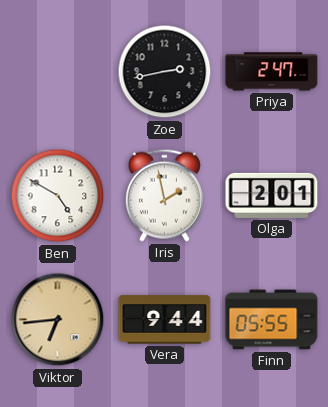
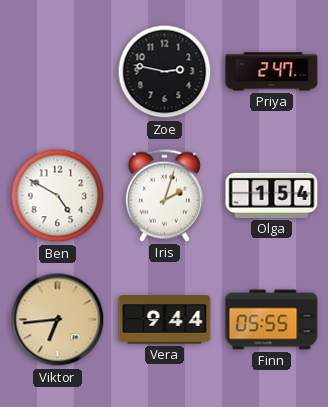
Zoe: 2:43 -> 2:47 (165, 72)
Iris: 1:58 -> 2:03 (164, 195)
Olga: 2:01 -> 1:54 (272, 195)
